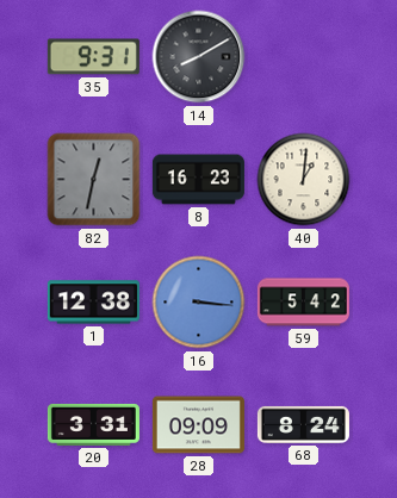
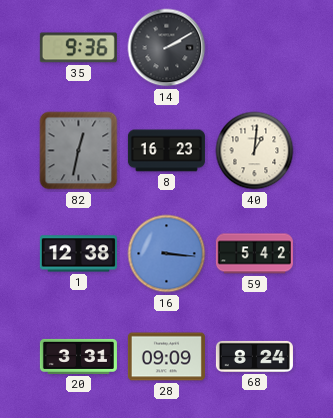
35: 9:31 -> 9:36 (78, 48)
14: 8:10 -> 2:10 (167, 48)
